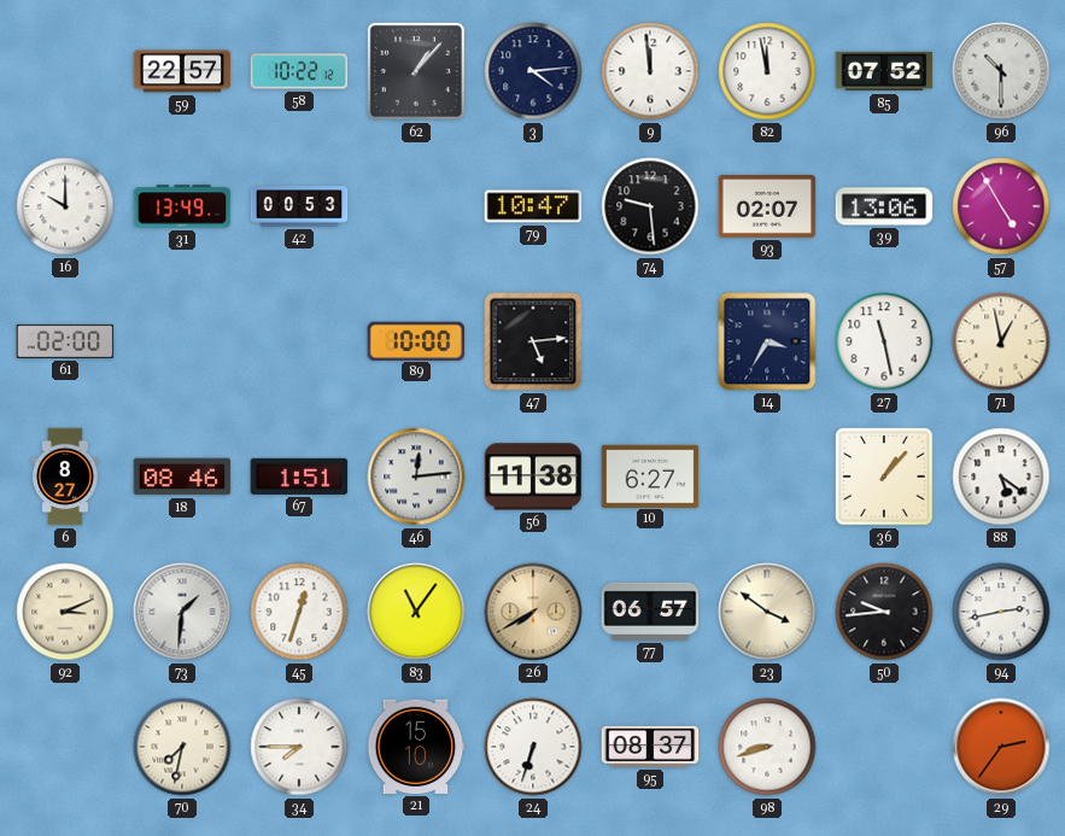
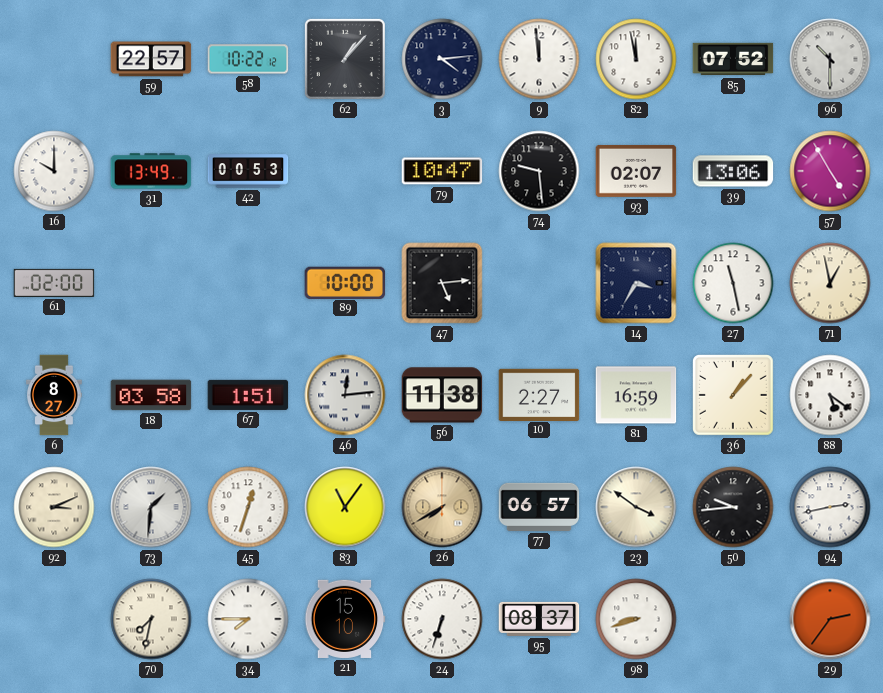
18: 08:46 -> 03:58 (151, 395)
10: 6:27 -> 2:27 (539, 394)
81: none -> 16:59 (636, 395)
